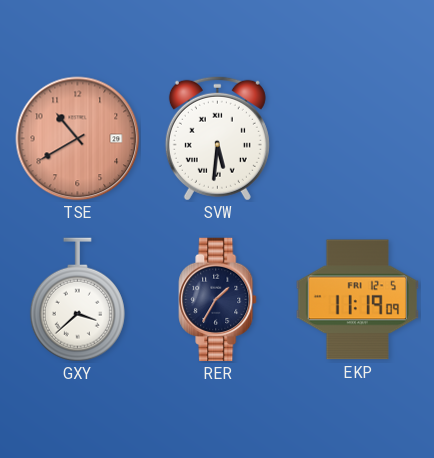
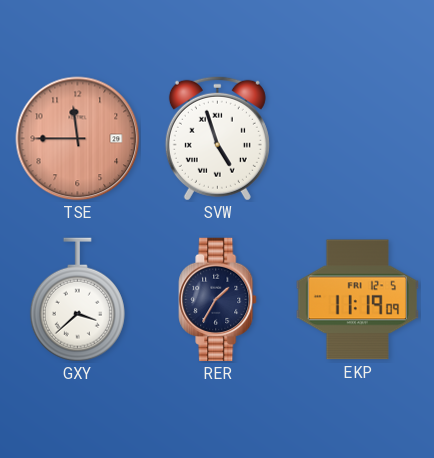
TSE: 10:40 -> 11:45 (78, 139)
SVW: 5:31 -> 4:57 (217, 138)
